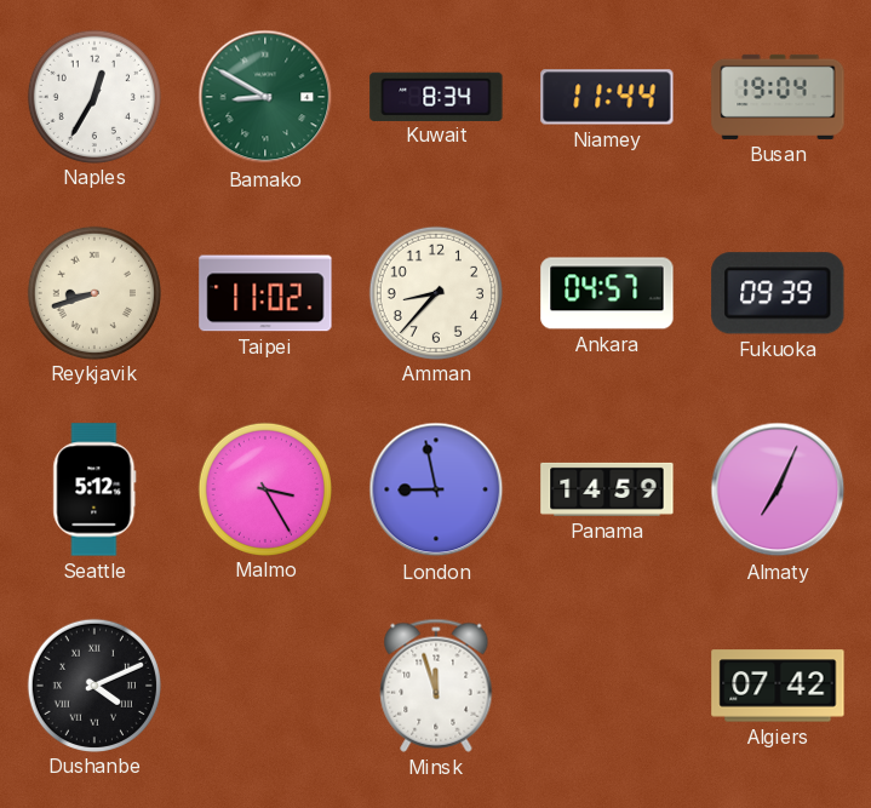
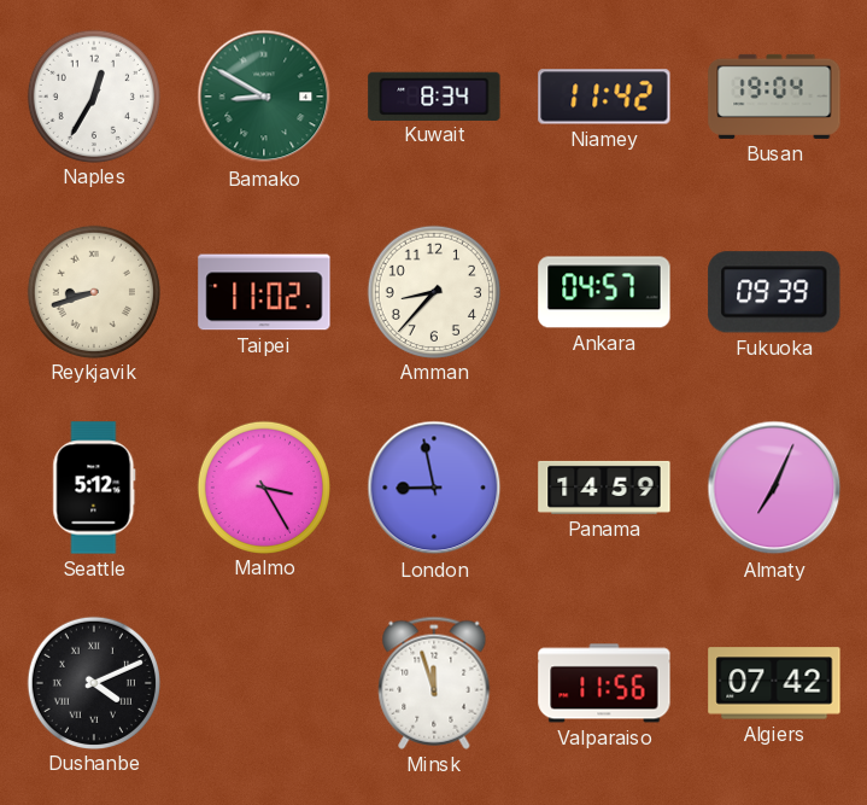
Niamey: 11:44 -> 11:42 (604, 97)
Valparaiso: none -> 11:56 (604, 683)
